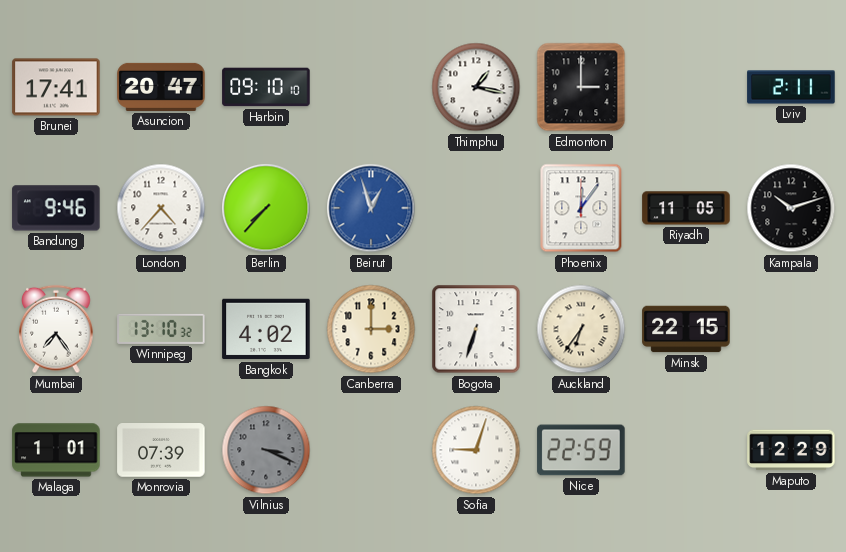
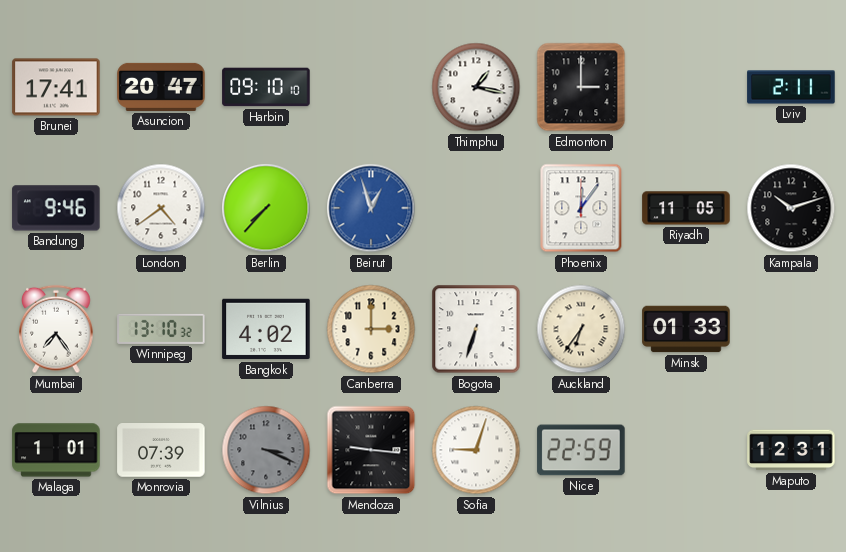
London: 4:37 -> 4:39 (161, 208)
Minsk: 22:15 -> 01:33 (686, 329)
Mendoza: none -> 9:16 (371, 450)
Maputo: 12:29 -> 12:31 (791, 450)
